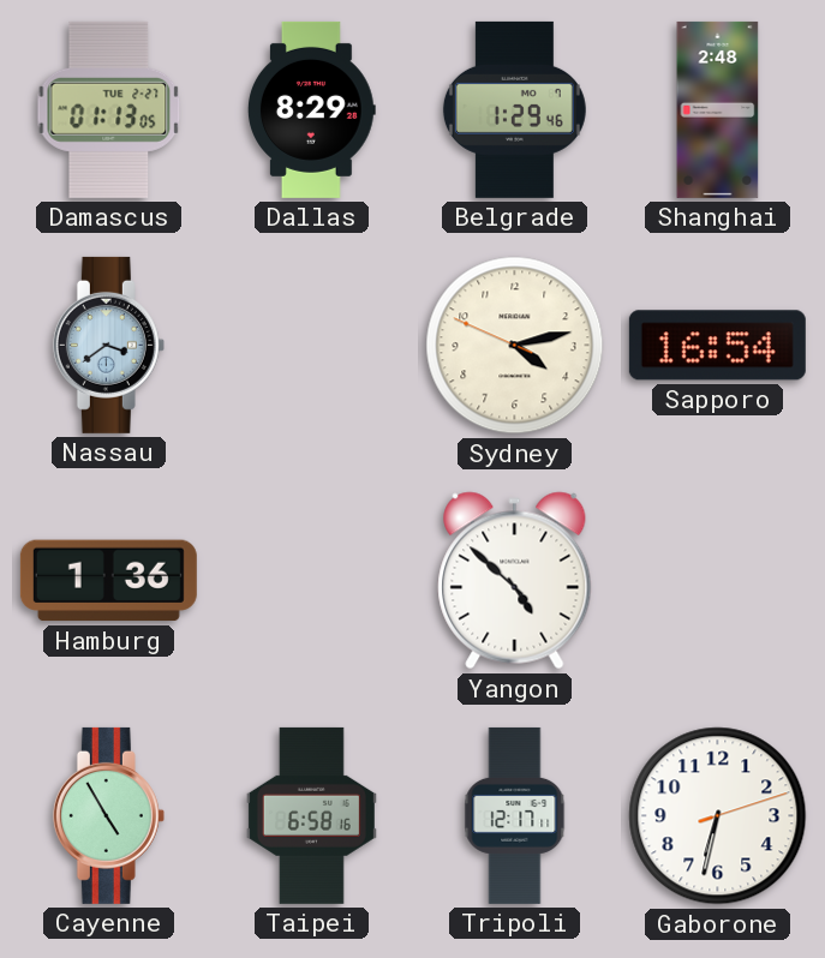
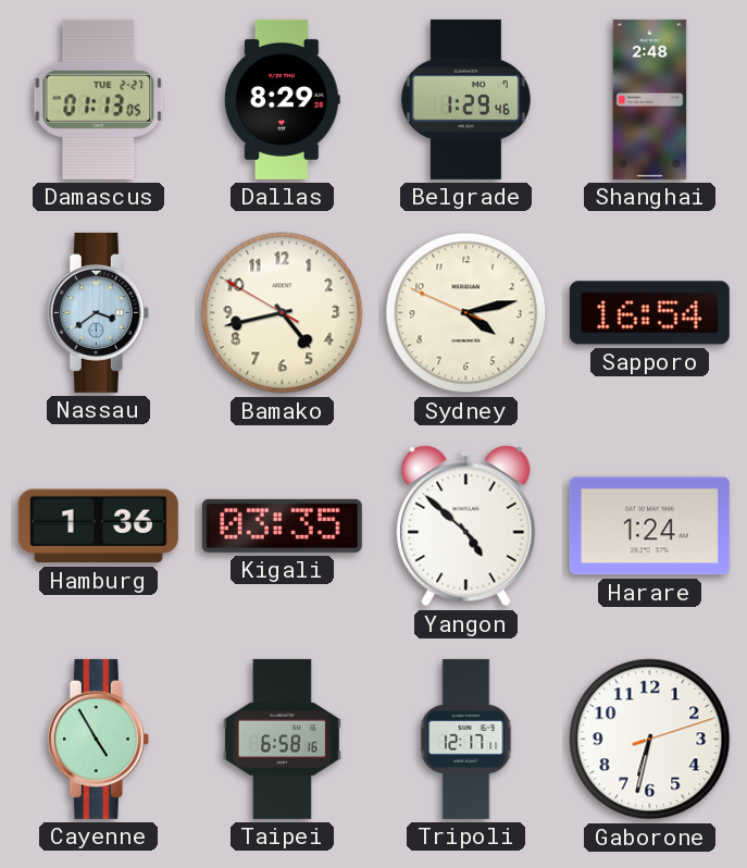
Bamako: none -> 4:42 (283, 313)
Kigali: none -> 03:35 (282, 525)
Harare: none -> 1:24 (649, 526)
